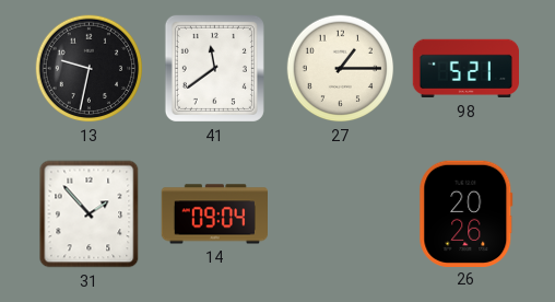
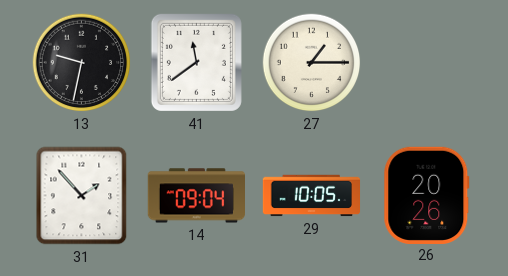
98: 5:21 -> none (465, 69)
29: none -> 10:05 (312, 196)
